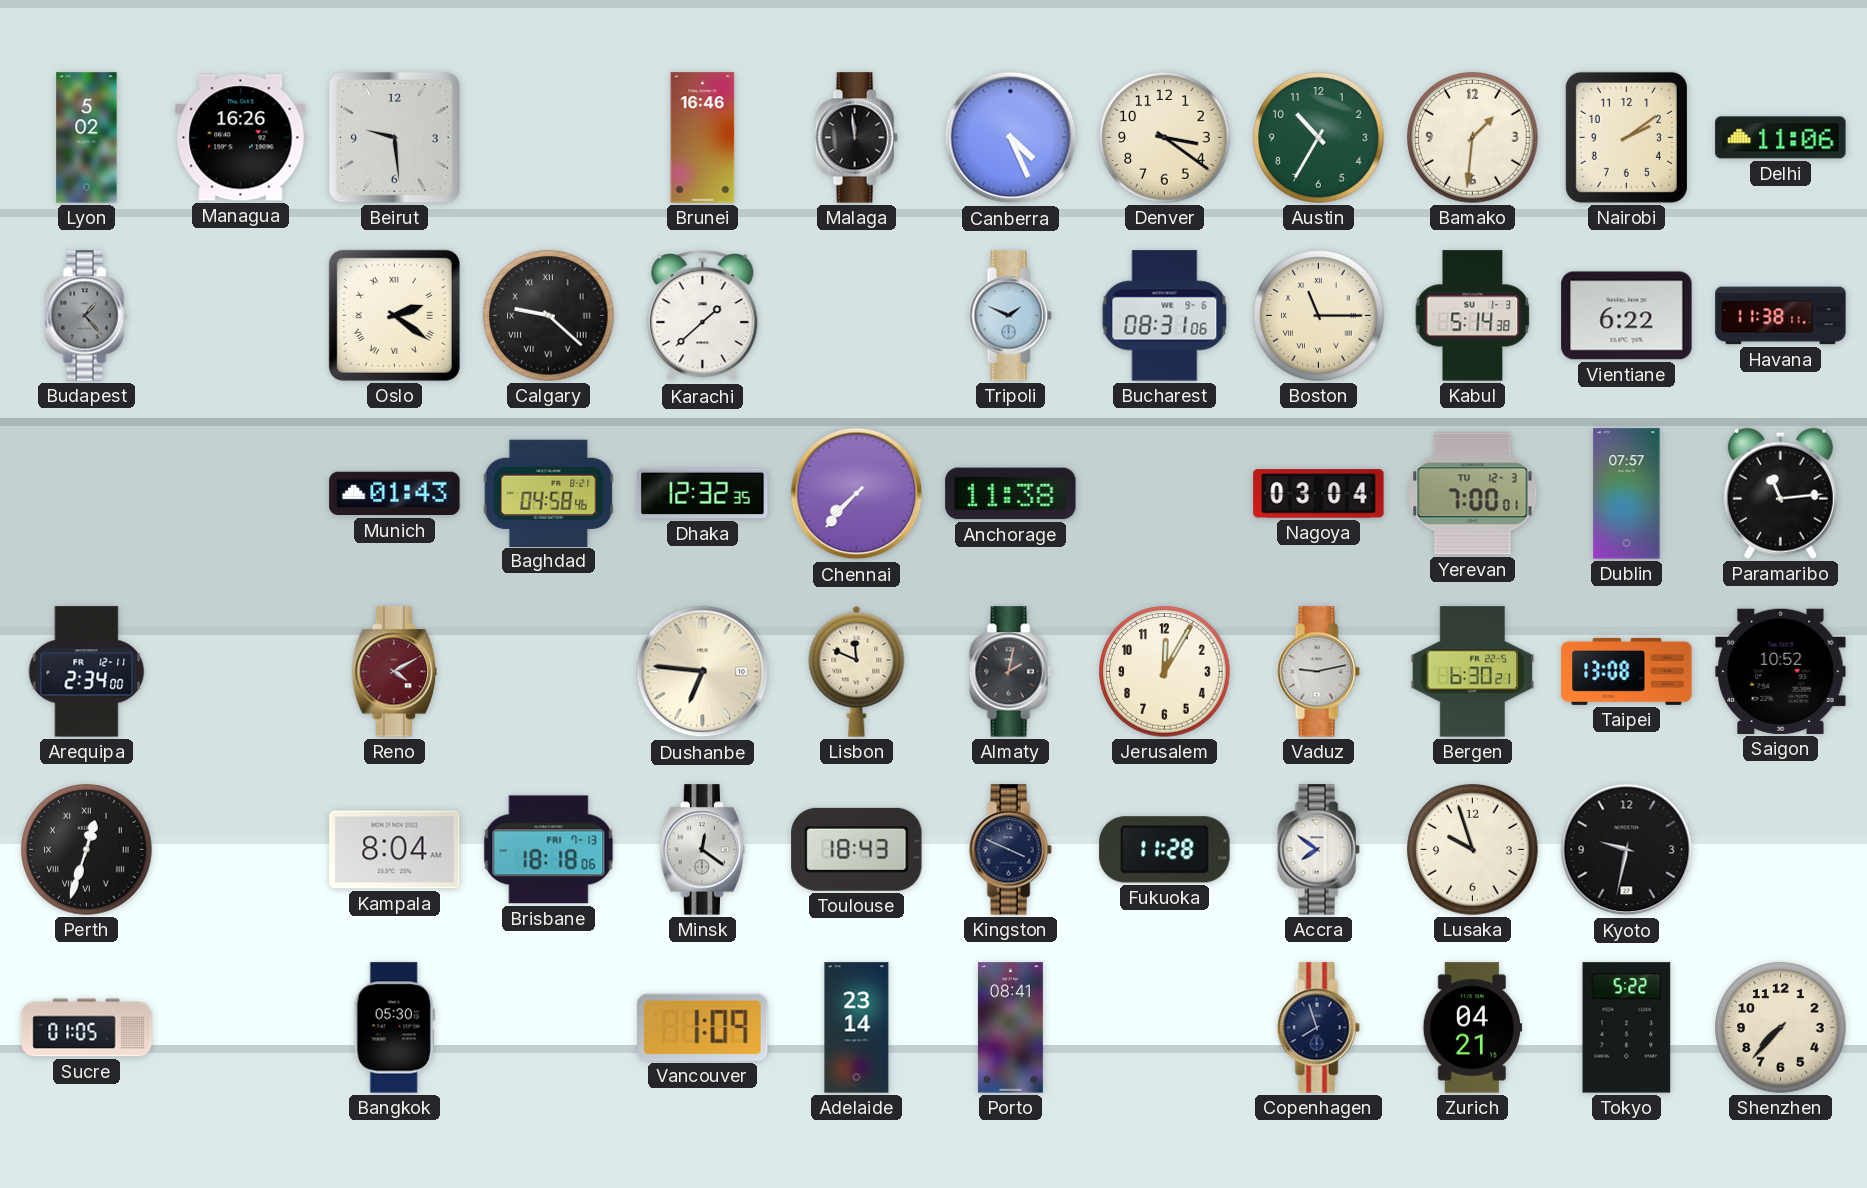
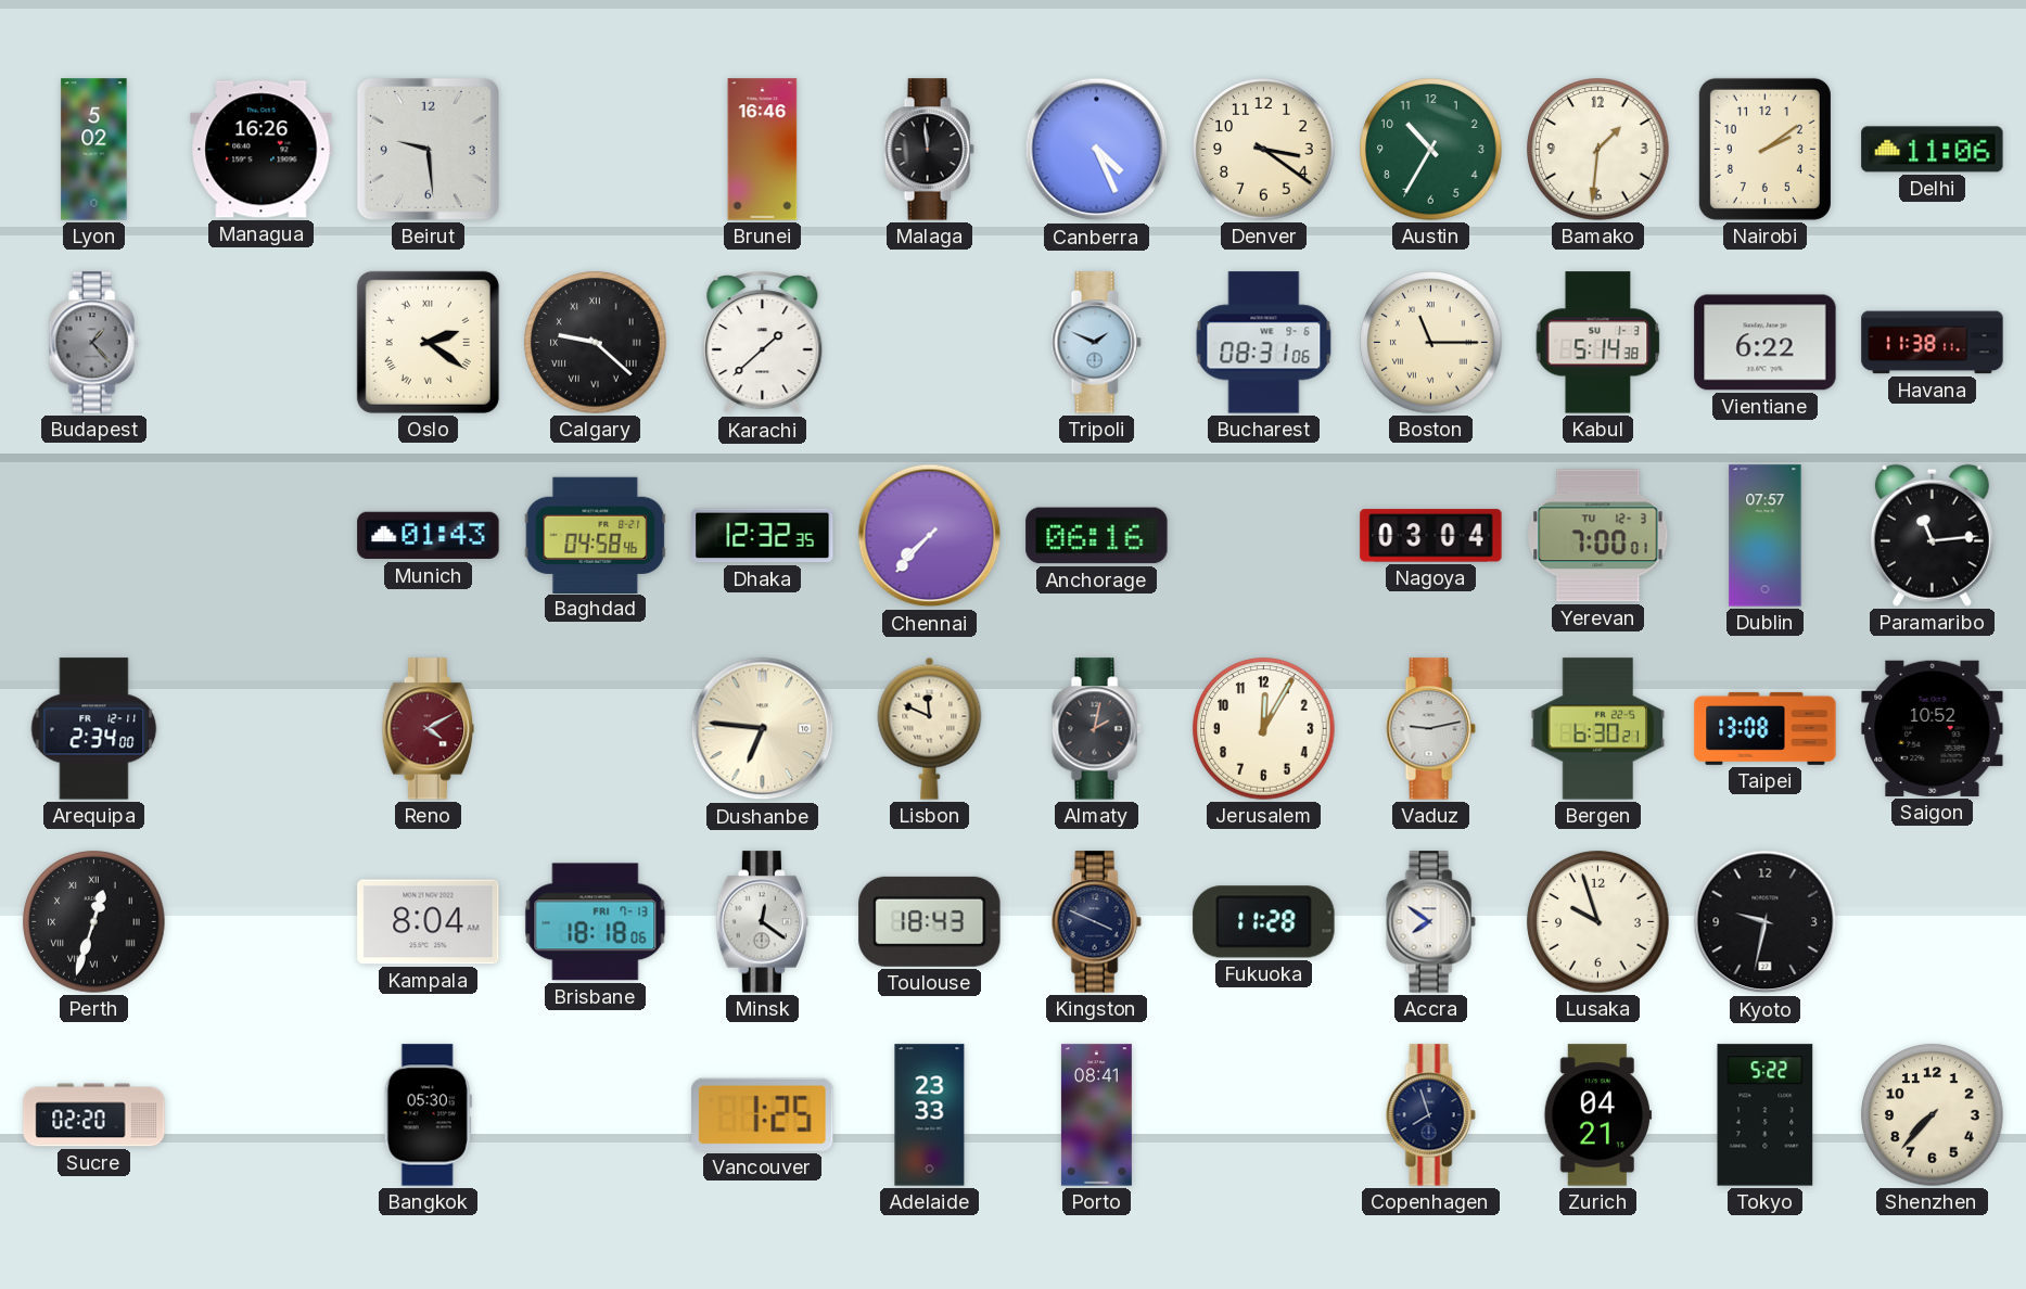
Anchorage: 11:38 -> 06:16 (1097, 536)
Sucre: 01:05 -> 02:20 (94, 1115)
Vancouver: 1:09 -> 1:25 (763, 1114)
Adelaide: 23:14 -> 23:33 (930, 1115)
